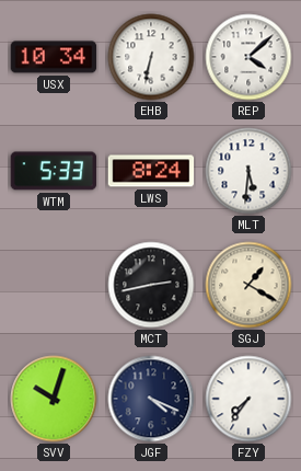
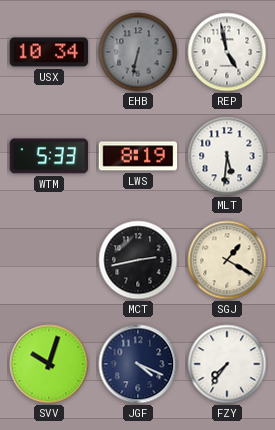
EHB dial: white -> grey (138, 52)
REP: 4:08 -> 4:58 (227, 52)
LWS: 8:24 -> 8:19 (138, 156)
